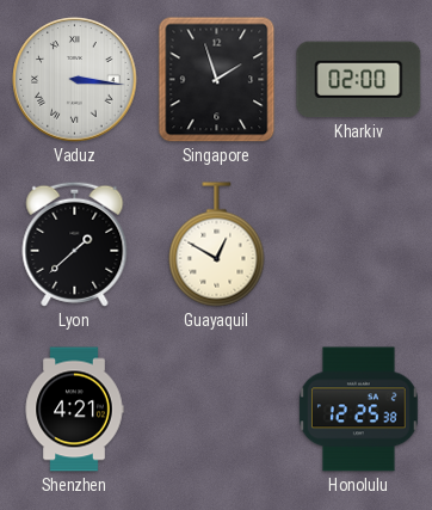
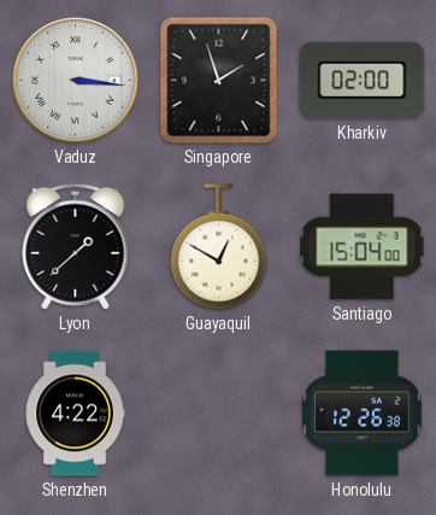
Santiago: none -> 15:04 (363, 247)
Shenzhen: 4:21 -> 4:22 (75, 414)
Honolulu: 12:25 -> 12:26 (361, 414)
